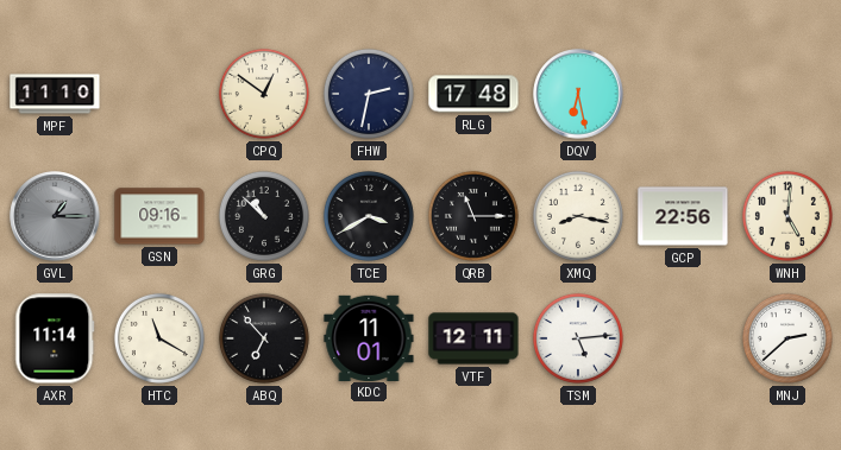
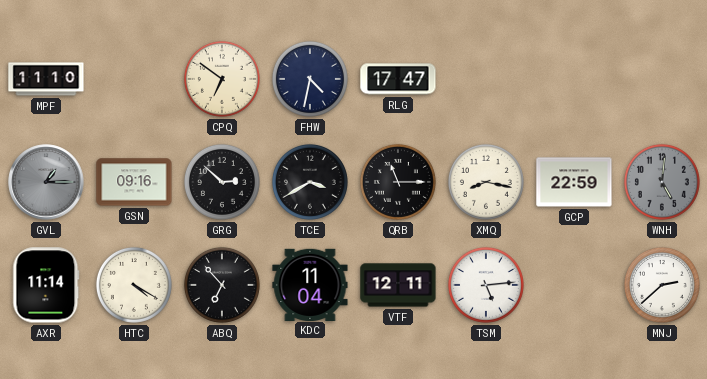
CPQ: 12:51 -> 6:51 (222, 79)
FHW: 2:32 -> 4:32 (310, 79)
RLG: 17:48 -> 17:47 (398, 79)
DQV: 6:28 -> none (578, 94)
GRG: 10:52 -> 2:52 (222, 182)
GCP: 22:56 -> 22:59 (574, 182)
WNH dial: cream -> grey (662, 182)
HTC: 11:20 -> 4:20 (134, 285)
KDC: 11:01 -> 11:04 (310, 284)
